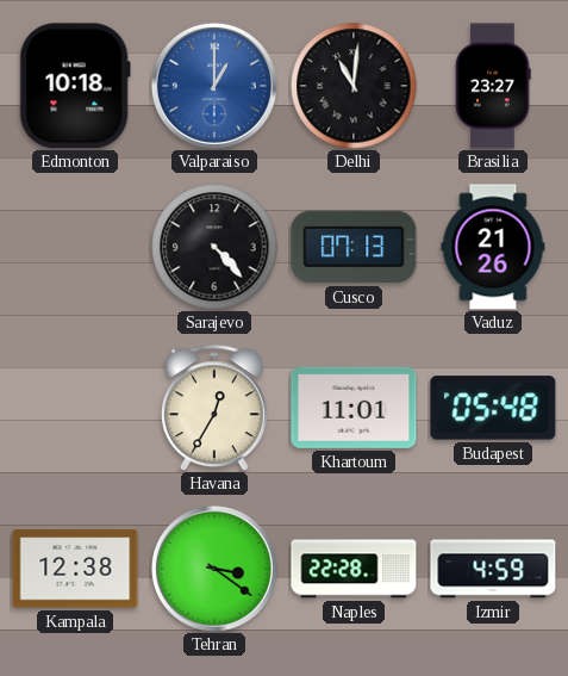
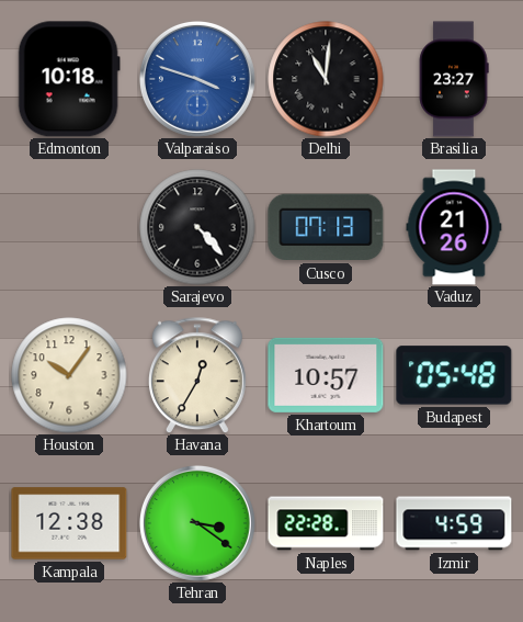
Valparaiso: 1:00 -> 3:48 (197, 79)
Houston: none -> 10:06 (69, 375)
Khartoum: 11:01 -> 10:57 (326, 375)
